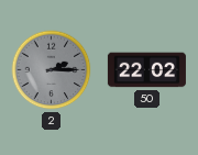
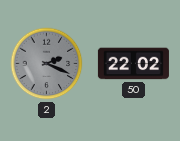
2: 2:15 -> 2:19 (47, 64)
